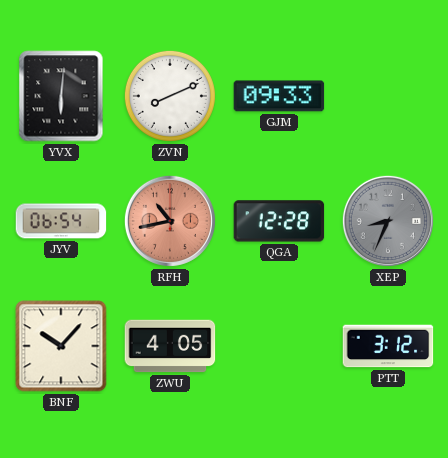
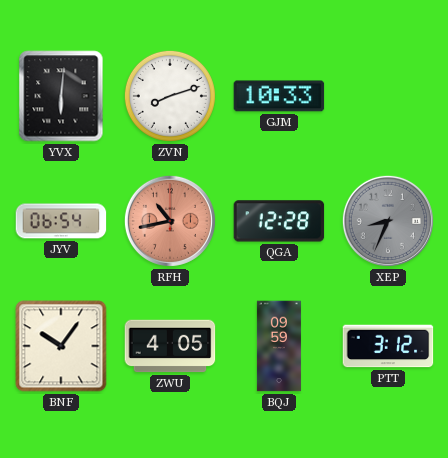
ZVN: 8:11 -> 8:12 (170, 96)
GJM: 09:33 -> 10:33 (279, 96)
BNF: 10:07 -> 10:06 (61, 346)
BQJ: none -> 09:59 (279, 346)
